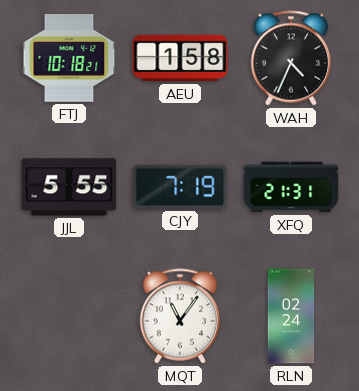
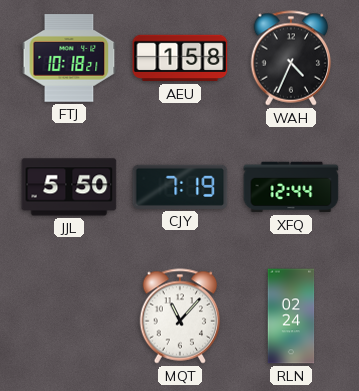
JJL: 5:55 -> 5:50 (69, 187)
XFQ: 21:31 -> 12:44 (291, 187)
MQT: 11:06 -> 11:07 (180, 316)
